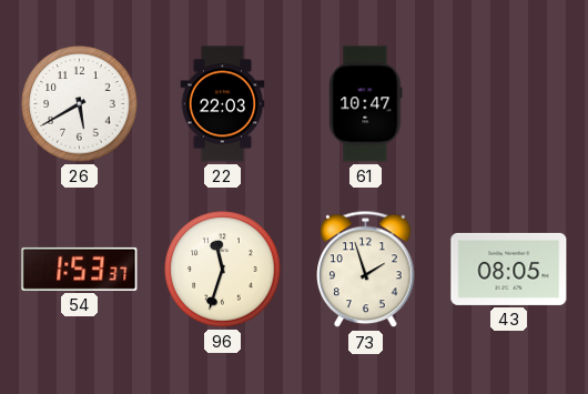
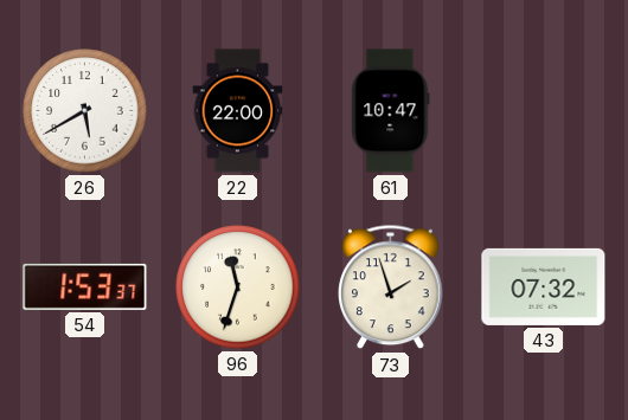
22: 22:03 -> 22:00 (238, 111)
43: 08:05 -> 07:32 (544, 286)
